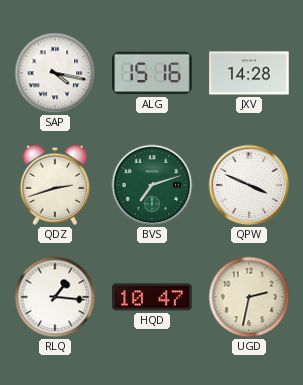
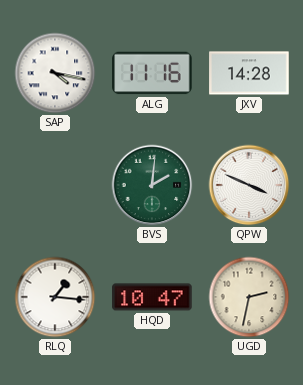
ALG: 15:16 -> 11:16 (152, 73)
QDZ: 2:42 -> none (55, 185)
BVS: 7:12 -> 2:01 (152, 185)
